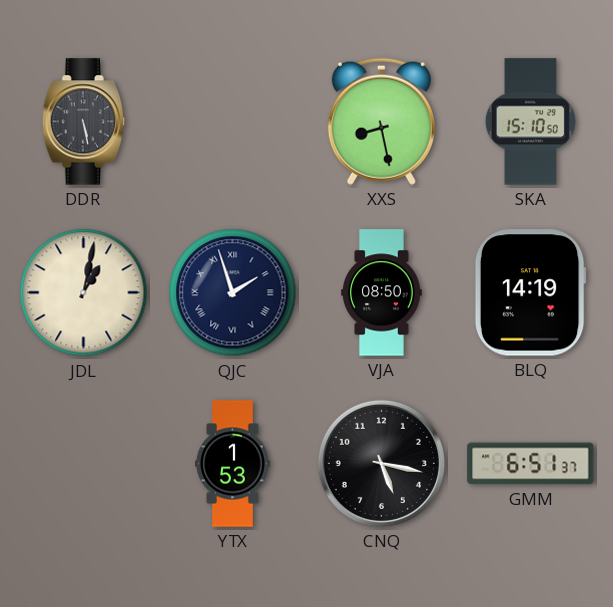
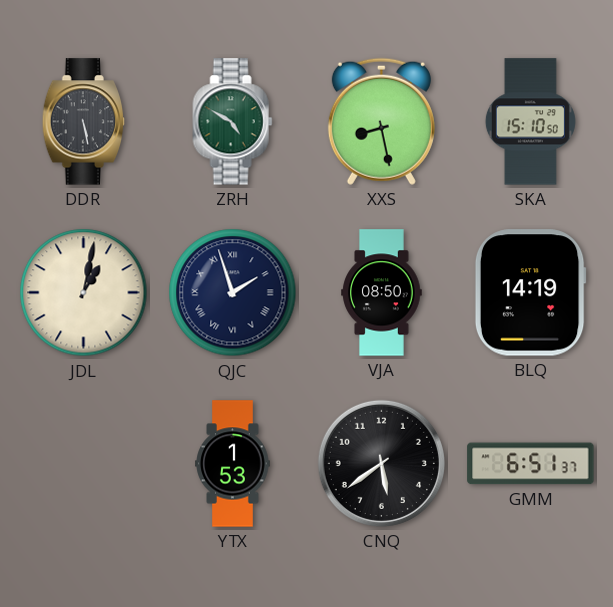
ZRH: none -> 4:50 (233, 122)
CNQ: 5:17 -> 5:39 (381, 463)
